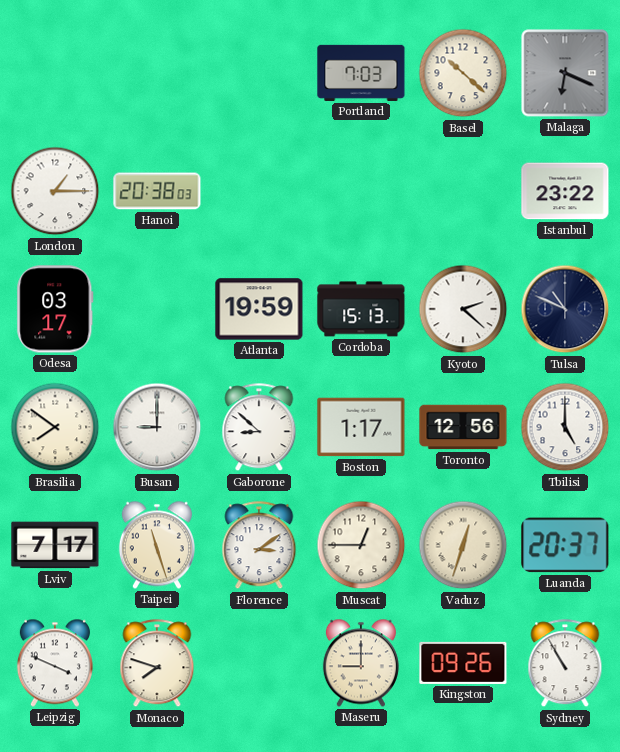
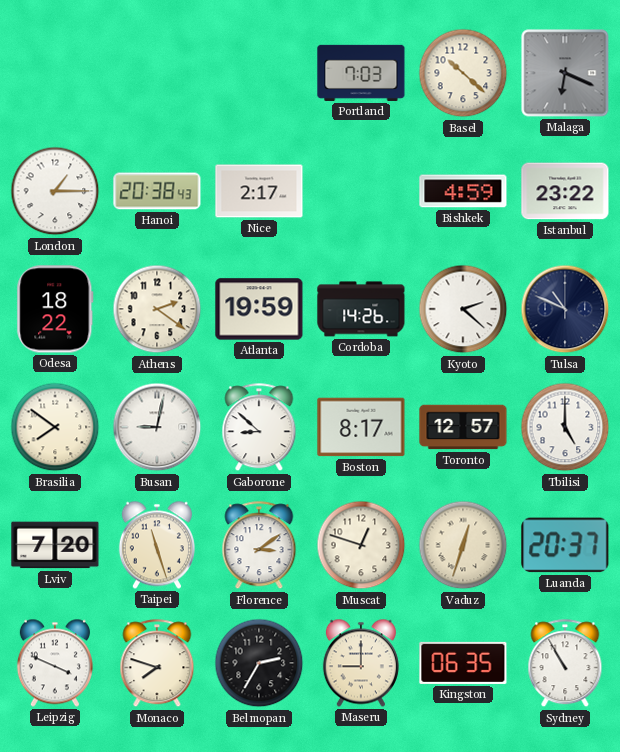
Hanoi: 20:38:03 -> 20:38:43 (157, 191)
Nice: none -> 2:17 (259, 191)
Bishkek: none -> 4:59 (463, 191)
Odesa: 03:17 -> 18:22 (55, 309)
Athens: none -> 2:21 (157, 309)
Cordoba: 15:13 -> 14:26 (361, 309)
Busan: 9:00 -> 9:02 (157, 427)
Boston: 1:17 -> 8:17 (361, 427)
Toronto: 12:56 -> 12:57 (463, 427)
Lviv: 7:17 -> 7:20 (55, 545)
Muscat: 12:45 -> 12:48 (361, 545)
Belmopan: none -> 2:35 (259, 663)
Kingston: 09:26 -> 06:35 (463, 663)
